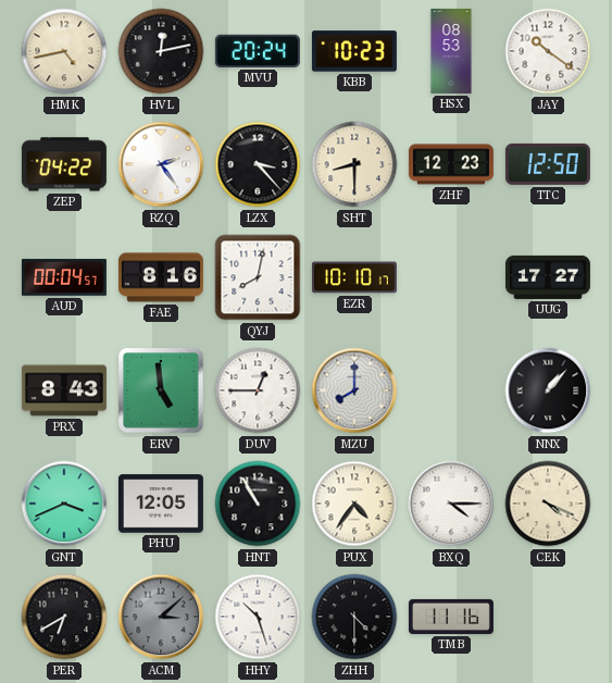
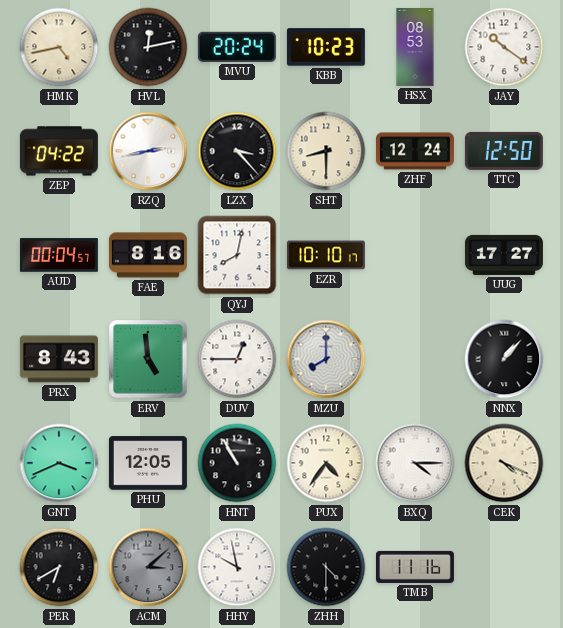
RZQ: 2:24 -> 2:43 (148, 151)
ZHF: 12:23 -> 12:24 (415, 151)
HHY: 10:27 -> 9:58 (237, 567)
